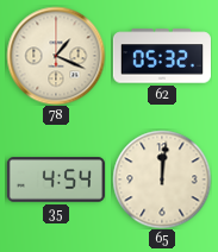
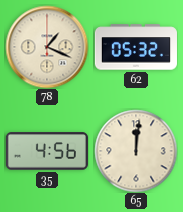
35: 4:54 -> 4:56 (47, 151)
